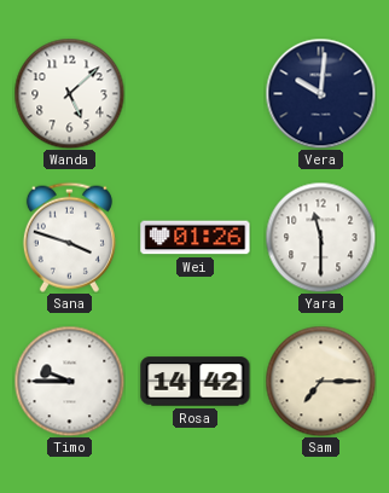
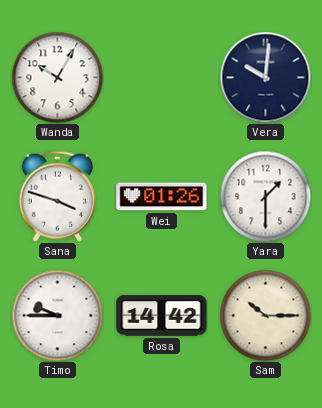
Wanda: 5:08 -> 10:05 (57, 77)
Yara: 11:30 -> 1:30 (265, 196)
Sam: 7:15 -> 10:15 (265, 315)
